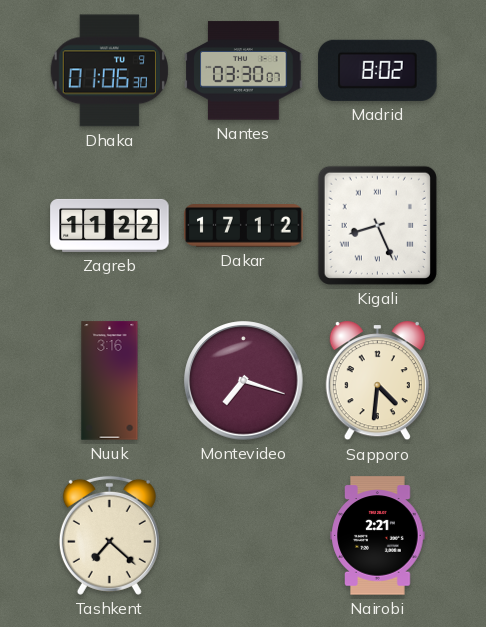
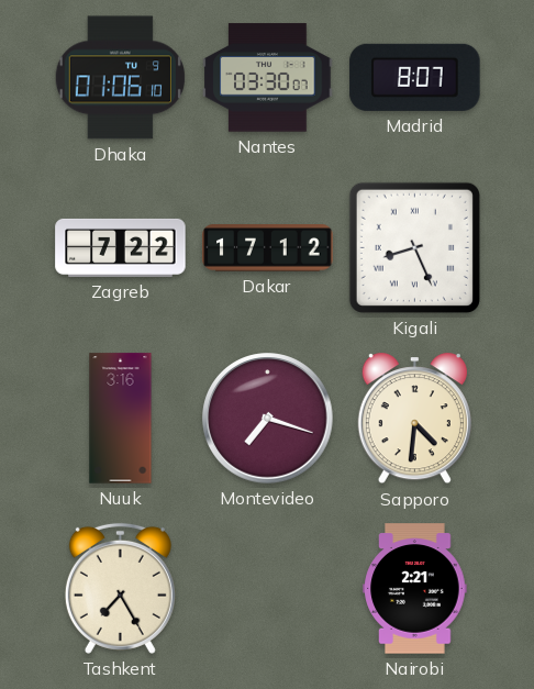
Dhaka: 01:06:30 -> 01:06:10 (120, 78)
Madrid: 8:02 -> 8:07 (415, 77)
Zagreb: 11:22 -> 7:22 (121, 247)
Tashkent: 7:22 -> 7:25 (120, 588)
